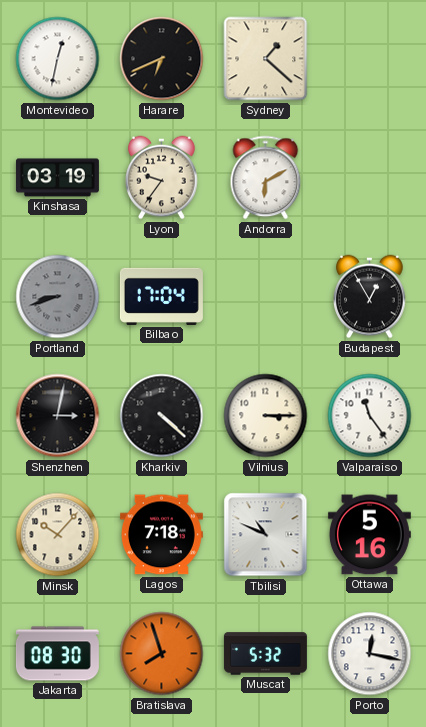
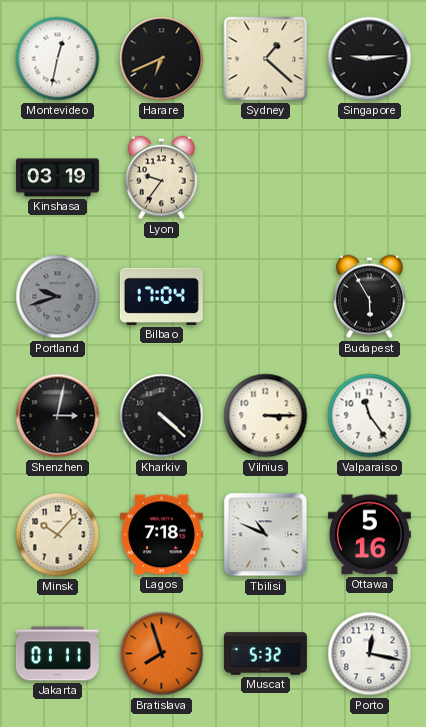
Singapore: none -> 9:14 (370, 59)
Andorra: 6:10 -> none (266, 178)
Portland: 8:42 -> 9:42 (58, 297)
Budapest: 12:55 -> 5:55 (370, 297)
Jakarta: 08:30 -> 01:11 (57, 654)
